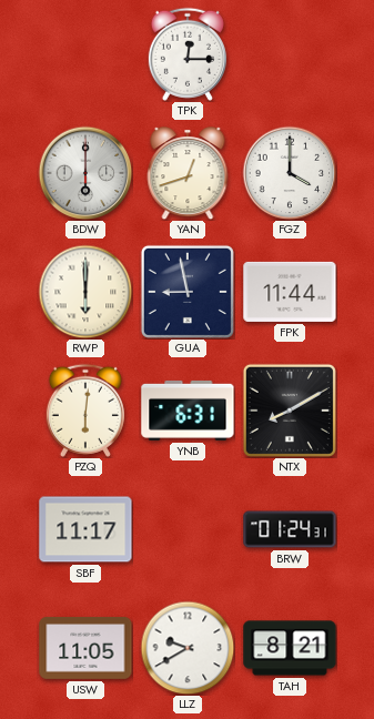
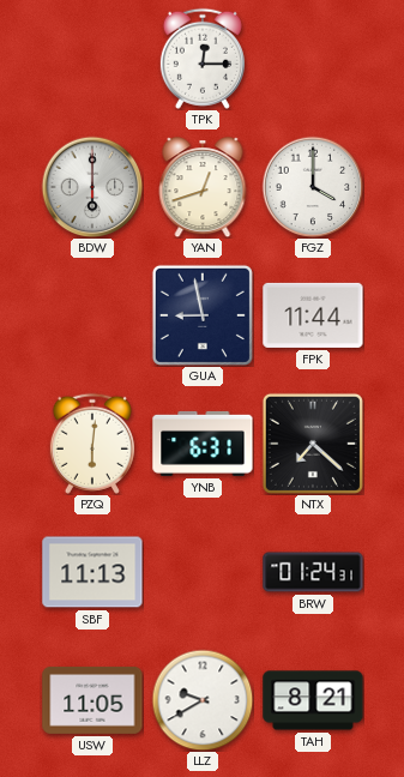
RWP: 6:00 -> none (85, 292)
NTX: 8:10 -> 7:22 (313, 444)
SBF: 11:17 -> 11:13 (92, 572)
